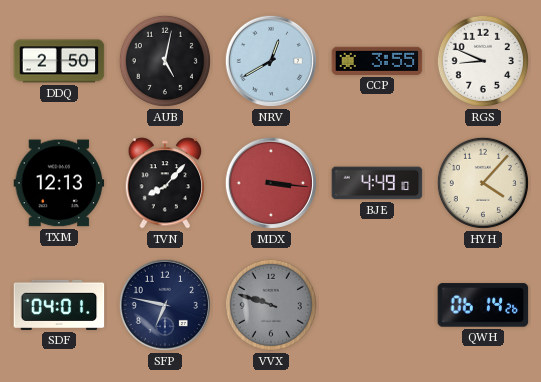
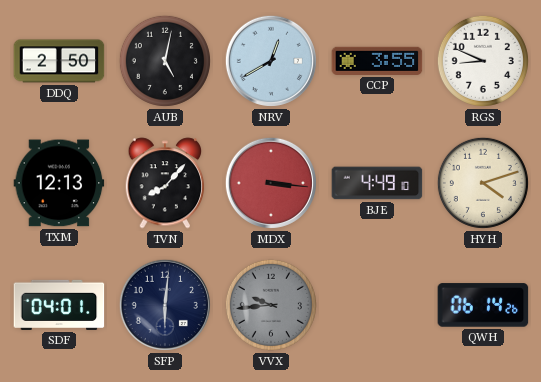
HYH: 4:07 -> 4:12 (483, 183)
SFP: 6:47 -> 6:01 (165, 305)
VVX: 9:48 -> 9:44 (271, 305)
